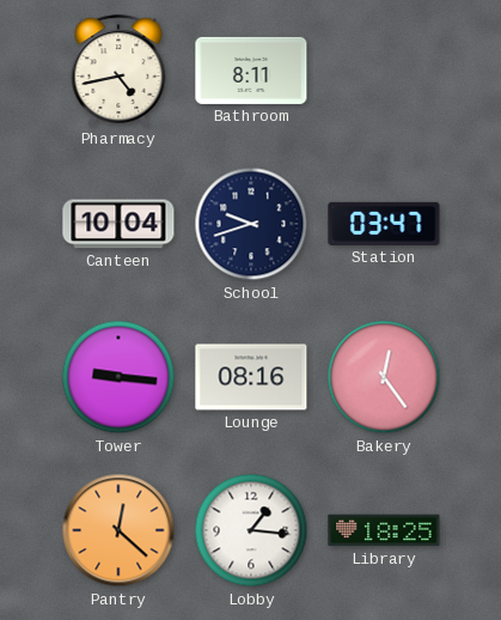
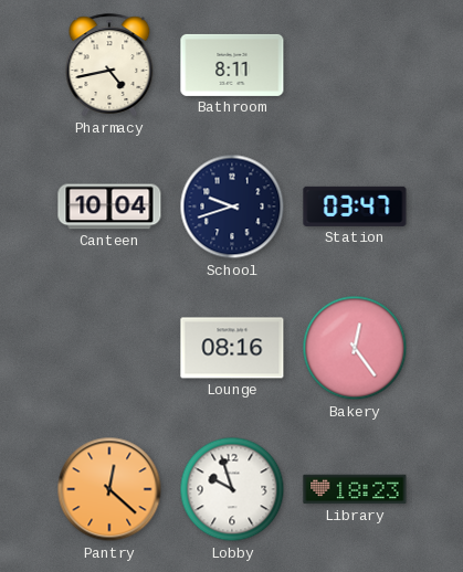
Tower: 9:16 -> none (118, 377)
Lobby: 1:16 -> 9:57 (232, 489)
Library: 18:25 -> 18:23 (355, 489)
